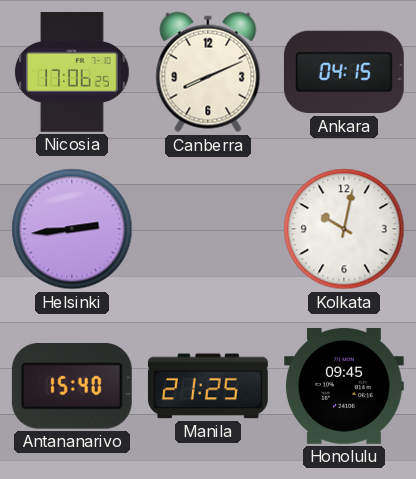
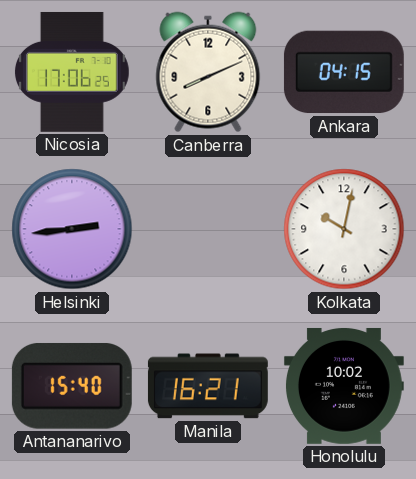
Manila: 21:25 -> 16:21 (208, 386)
Honolulu: 09:45 -> 10:02 (344, 386)
